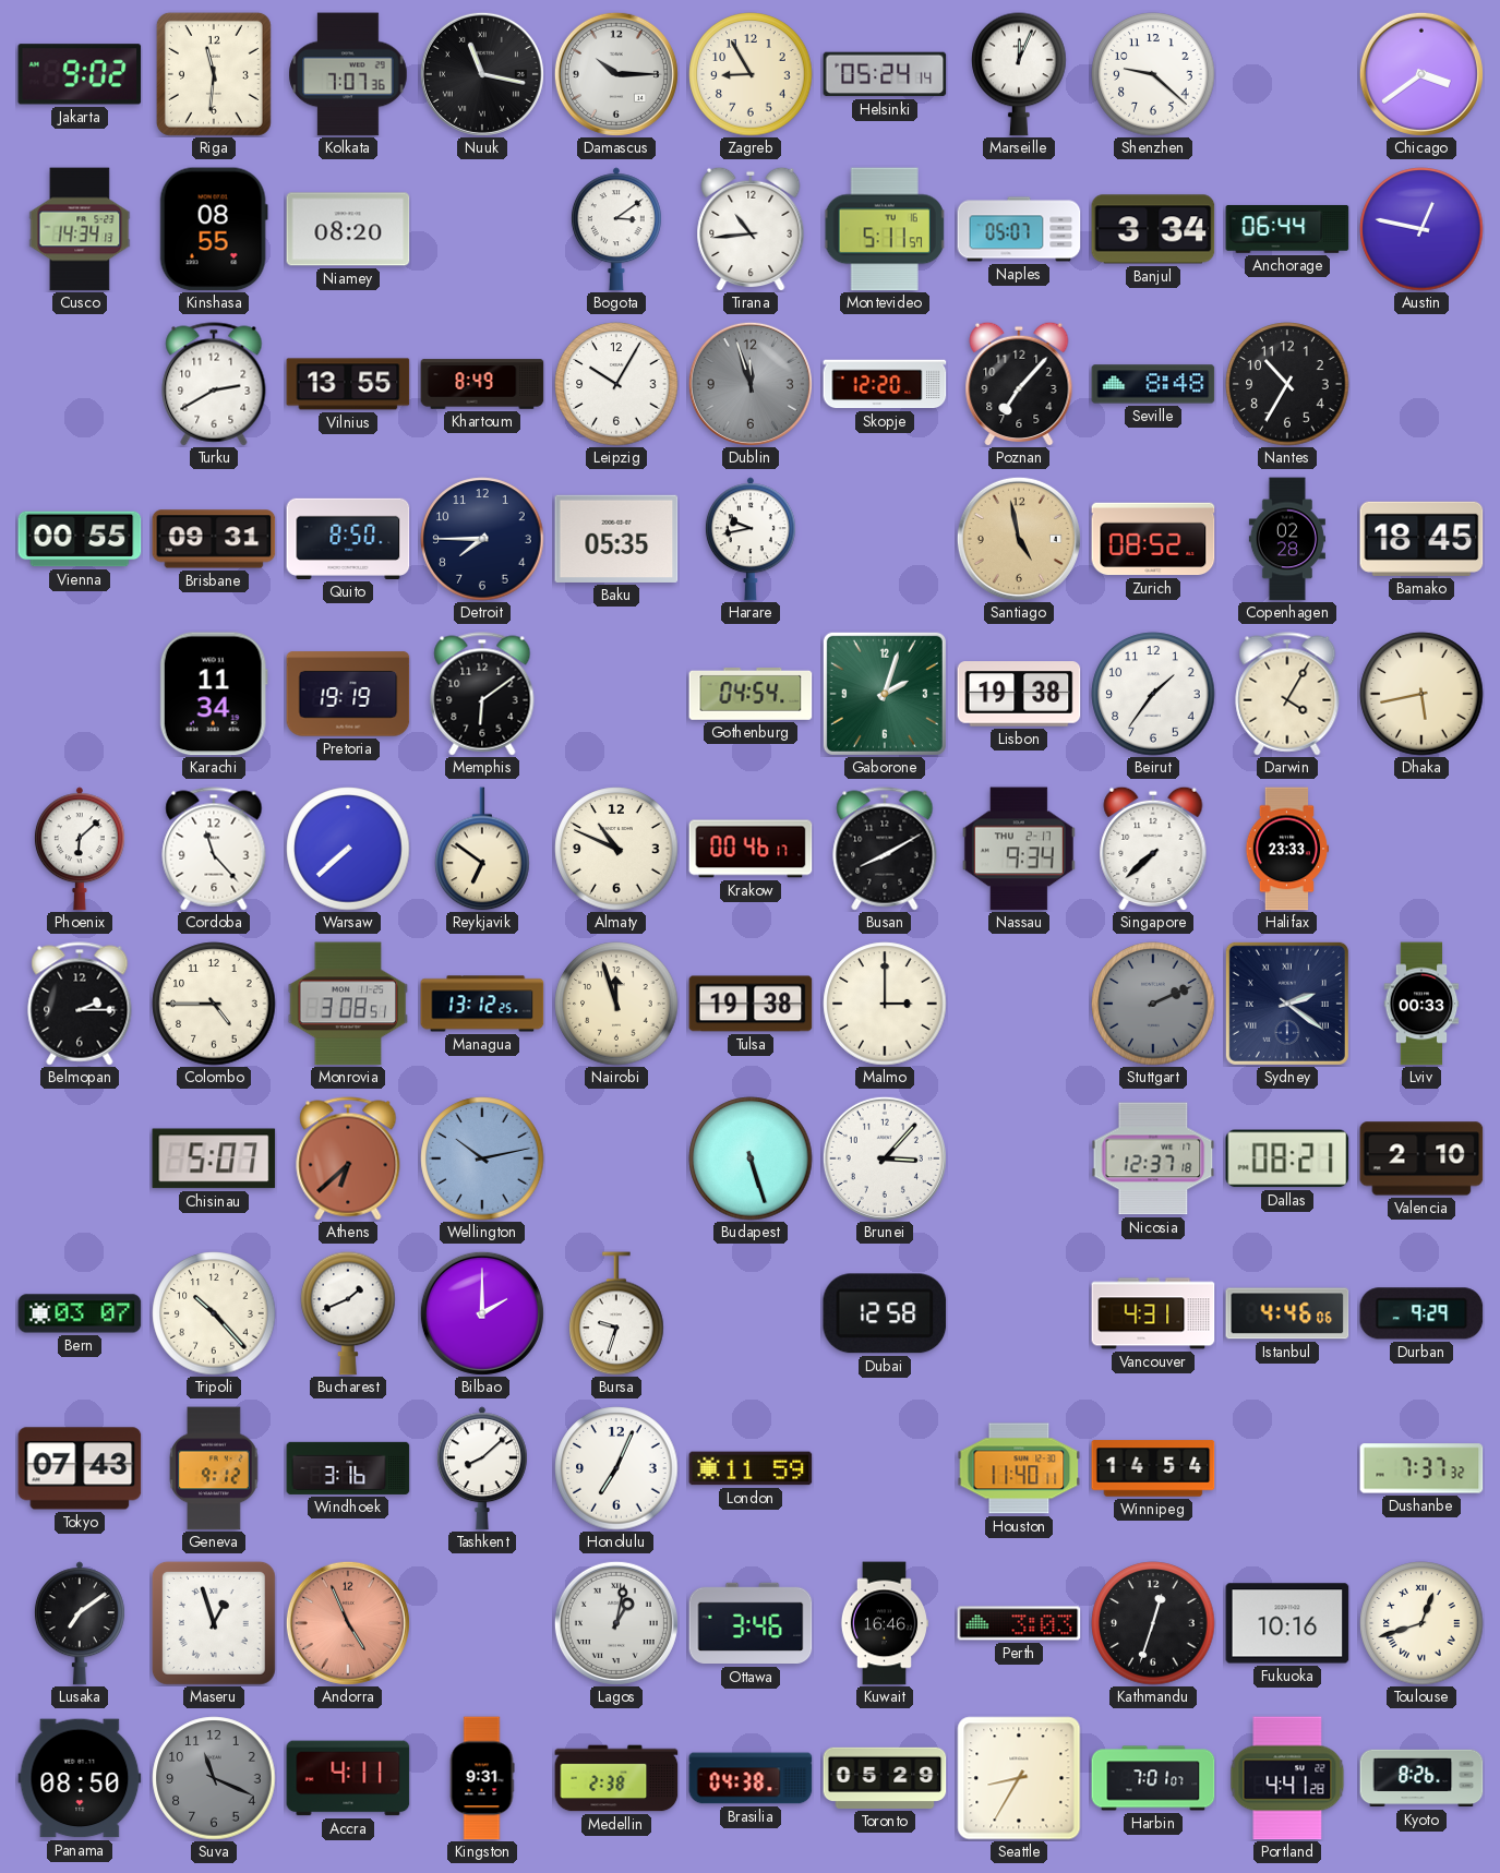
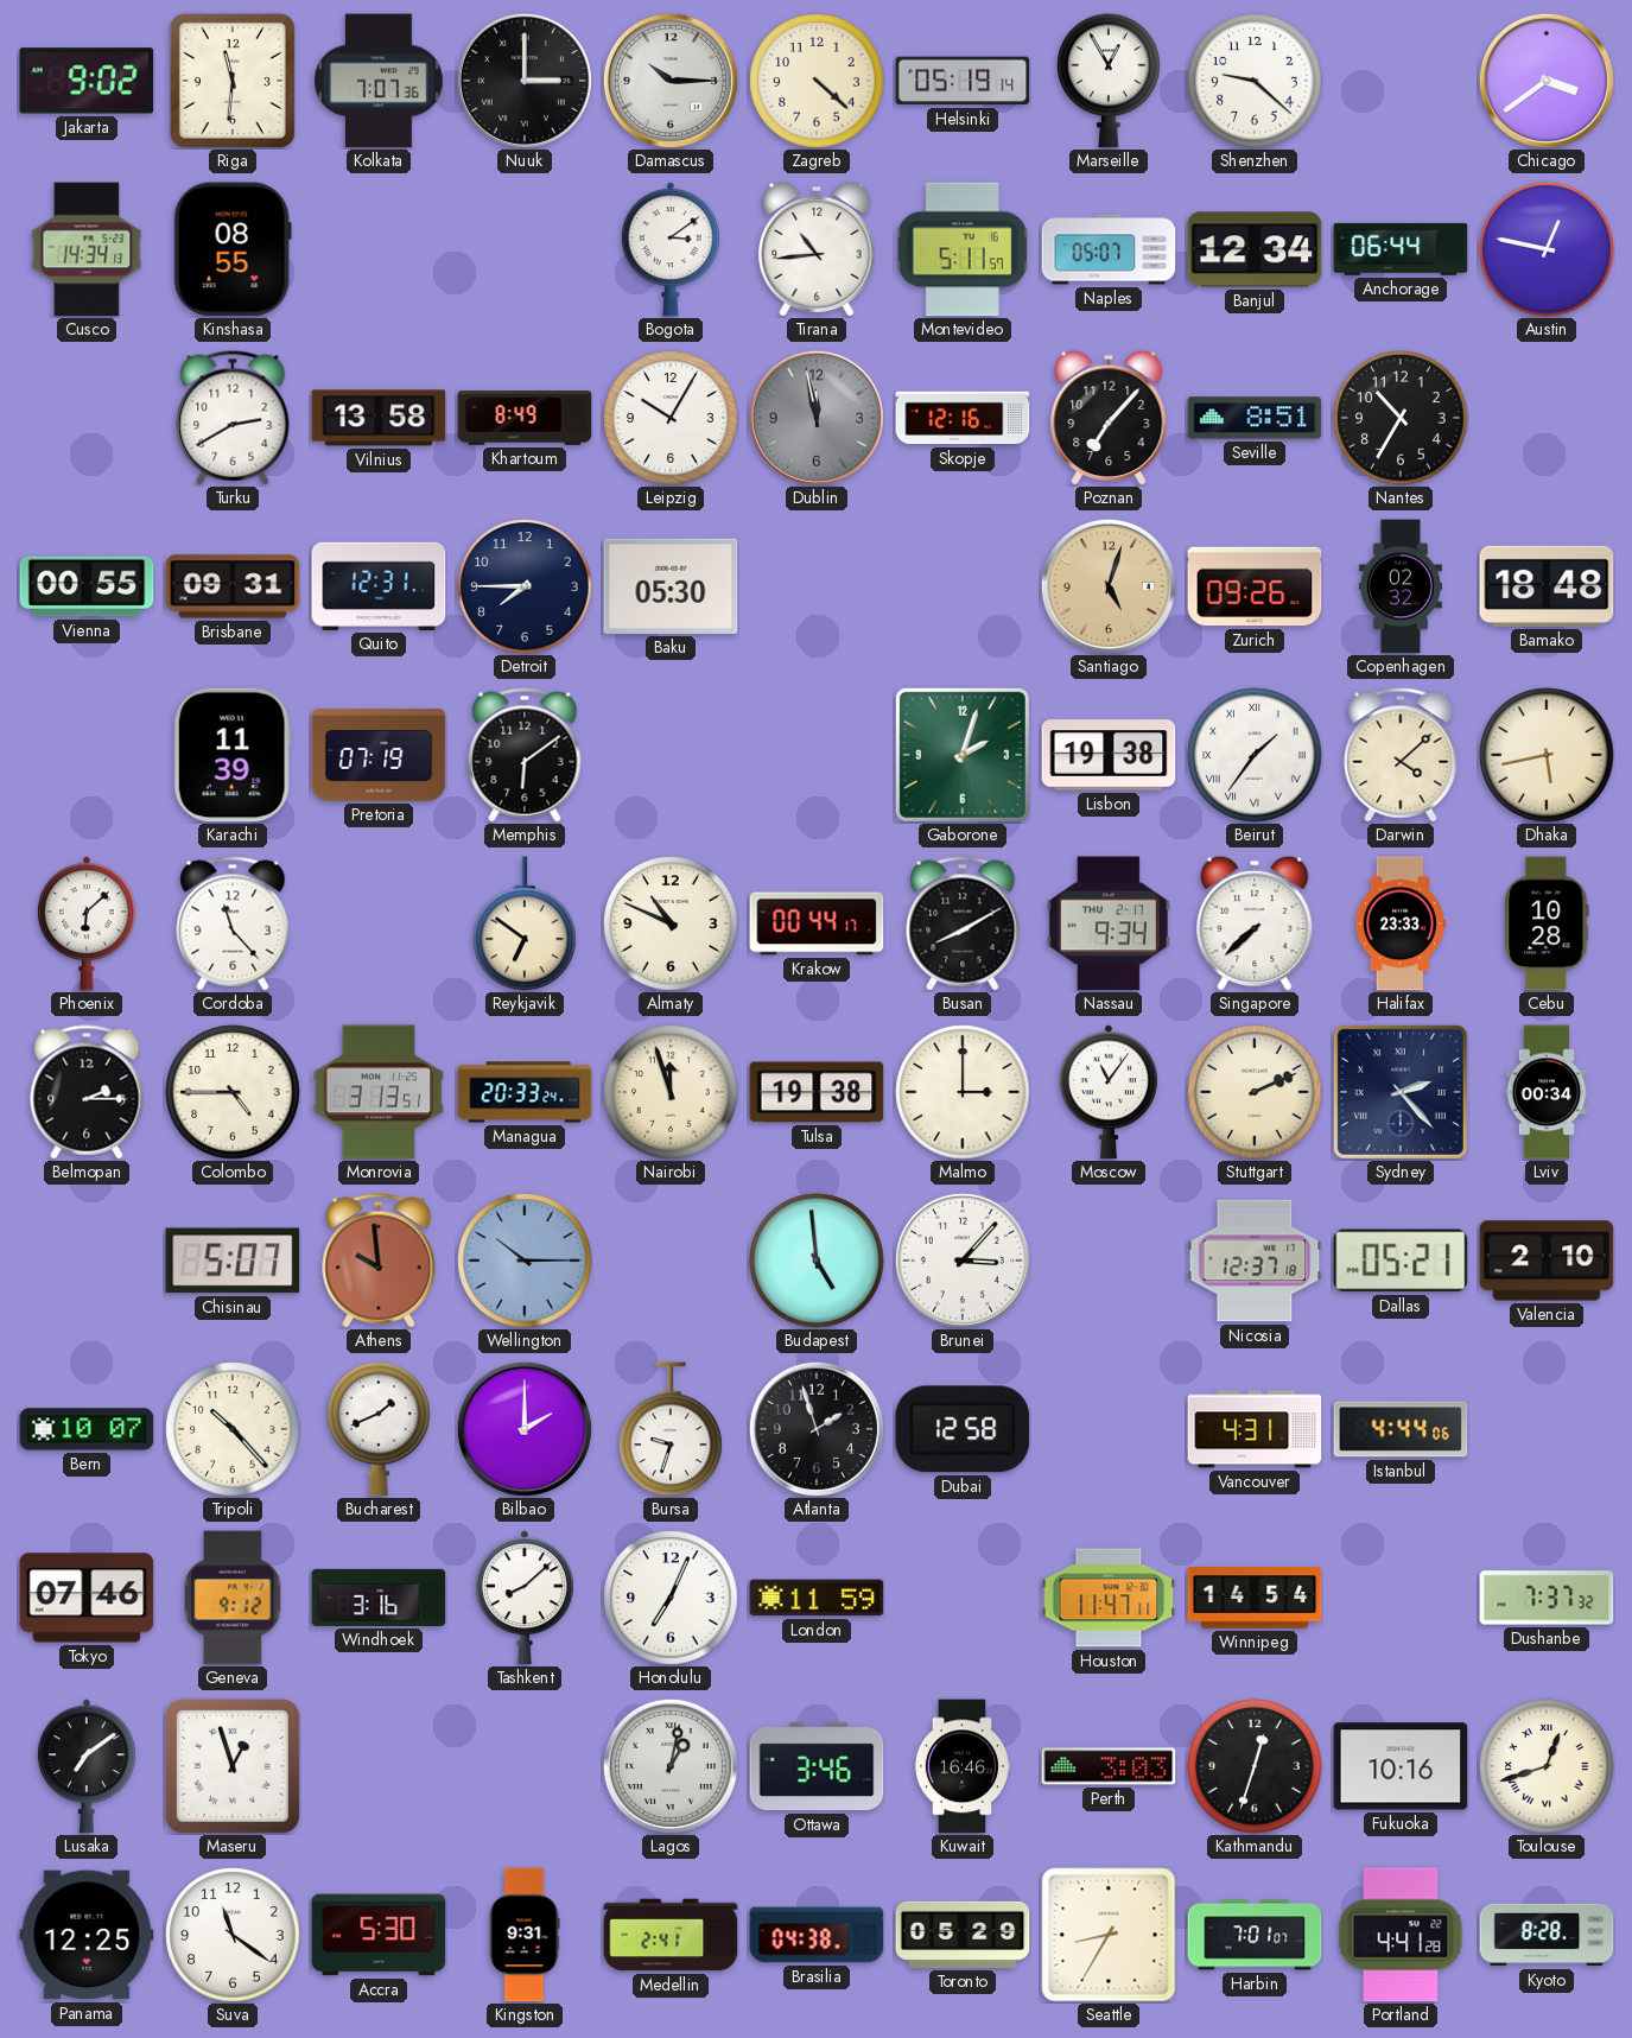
Nuuk: 11:17 -> 3:00 (525, 81)
Zagreb: 8:55 -> 4:22 (817, 81)
Helsinki: 05:24 -> 05:19 (963, 81)
Marseille: 12:04 -> 12:55 (1109, 81)
Niamey: 08:20 -> none (348, 229)
Banjul: 3:34 -> 12:34 (1255, 249)
Vilnius: 13:55 -> 13:58 (379, 418)
Dublin: 11:57 -> 11:58 (817, 418)
Skopje: 12:20 -> 12:16 (963, 418)
Seville: 8:48 -> 8:51 (1255, 418)
Quito: 8:50 -> 12:31 (379, 586)
Baku: 05:35 -> 05:30 (671, 586)
Harare: 9:43 -> none (751, 539)
Santiago: 4:58 -> 5:03 (1109, 586)
Zurich: 08:52 -> 09:26 (1255, 586)
Copenhagen: 02:28 -> 02:32 (1401, 586)
Bamako: 18:45 -> 18:48 (1547, 586)
Karachi: 11:34 -> 11:39 (233, 755)
Pretoria: 19:19 -> 07:19 (379, 755)
Gothenburg: 04:54 -> none (751, 694)
Beirut numerals: Arabic -> Roman (1255, 755)
Darwin: 4:05 -> 4:08 (1401, 755)
Warsaw: 7:38 -> none (348, 849)
Krakow: 00:46 -> 00:44 (817, 923)
Cebu: none -> 10:28 (1547, 923)
Monrovia: 3:08 -> 3:13 (379, 1092)
Managua: 13:12 -> 20:33 (525, 1092)
Moscow: none -> 11:06 (1109, 1092)
Stuttgart dial: grey -> cream (1255, 1092)
Sydney: 2:21 -> 2:23 (1401, 1092)
Lviv: 00:33 -> 00:34 (1547, 1092)
Athens: 6:38 -> 9:59 (379, 1261)
Wellington: 10:13 -> 10:15 (525, 1261)
Budapest: 5:27 -> 4:59 (817, 1261)
Dallas: 08:21 -> 05:21 (1401, 1261)
Bern: 03:07 -> 10:07 (87, 1429)
Atlanta: none -> 1:57 (817, 1429)
Istanbul: 4:46 -> 4:44 (1401, 1429)
Durban: 9:29 -> none (1421, 1313)
Tokyo: 07:43 -> 07:46 (87, 1598)
Houston: 11:40 -> 11:47 (1109, 1598)
Andorra: 4:56 -> none (348, 1623)
Panama: 08:50 -> 12:25 (87, 1935)
Suva: 11:19 -> 11:21 (233, 1935)
Suva dial: grey -> white (233, 1935)
Accra: 4:11 -> 5:30 (379, 1935)
Medellin: 2:38 -> 2:41 (671, 1935)
Kyoto: 8:26 -> 8:28 (1547, 1935)
